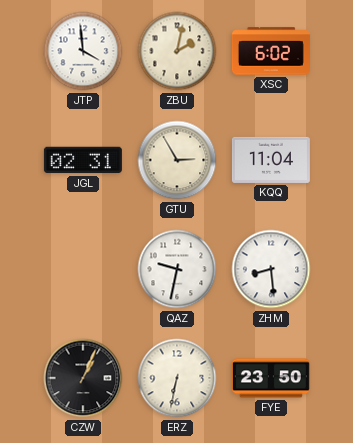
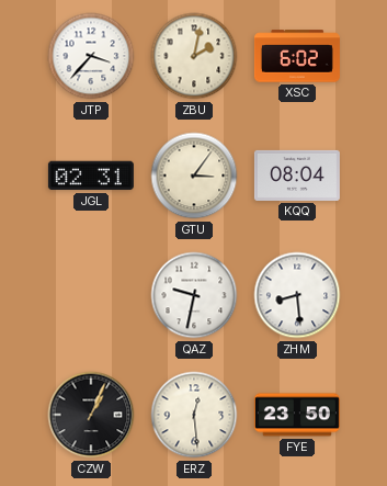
JTP: 3:59 -> 3:37 (91, 56)
GTU: 2:55 -> 3:06 (194, 176)
KQQ: 11:04 -> 08:04 (297, 176)
ERZ: 6:32 -> 12:29 (194, 415)
